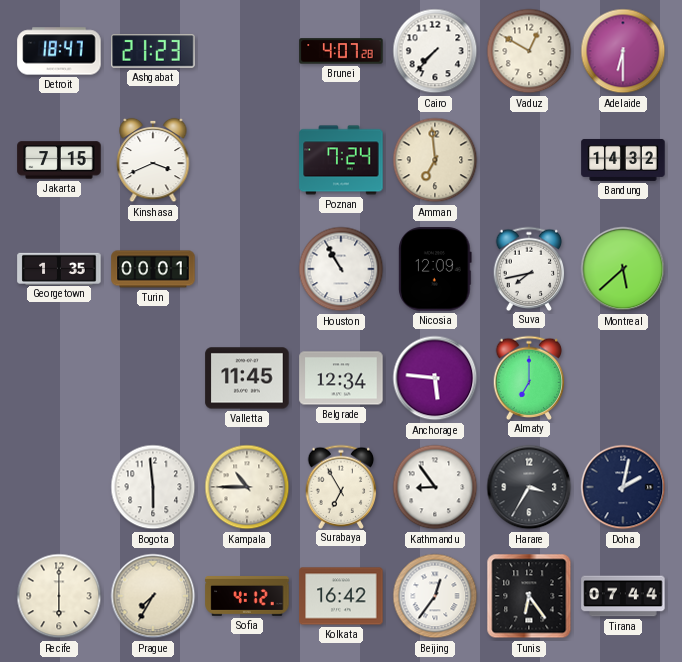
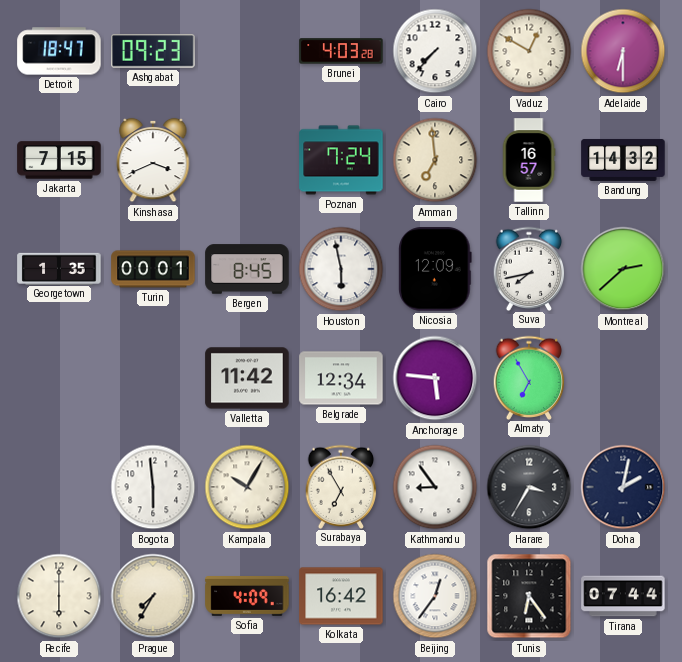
Ashgabat: 21:23 -> 09:23 (153, 51)
Brunei: 4:07 -> 4:03 (341, 51)
Tallinn: none -> 16:57 (529, 160)
Bergen: none -> 8:45 (247, 269)
Houston: 10:55 -> 5:58 (341, 269)
Montreal: 5:38 -> 2:38 (623, 269)
Valletta: 11:45 -> 11:42 (247, 378)
Almaty: 7:00 -> 6:55 (529, 377)
Kampala: 10:45 -> 10:05 (247, 487)
Sofia: 4:12 -> 4:09 (247, 597)
